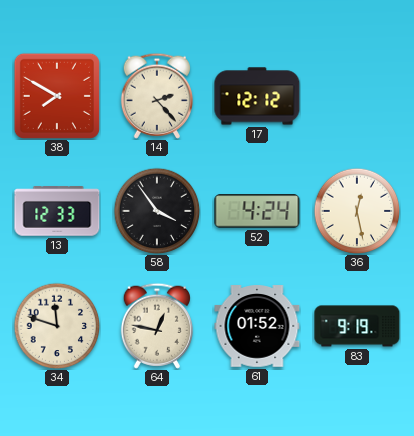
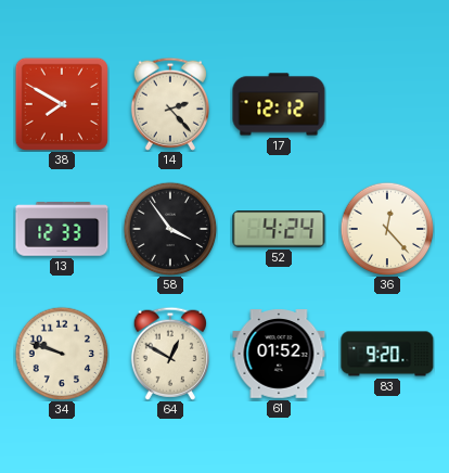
36: 12:28 -> 12:23 (387, 229)
34: 11:48 -> 9:48 (62, 354)
64: 12:47 -> 12:50 (170, 354)
83: 9:19 -> 9:20 (387, 354)
